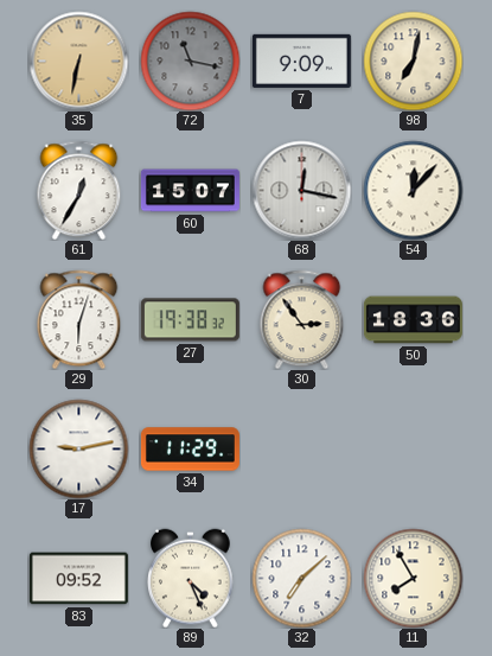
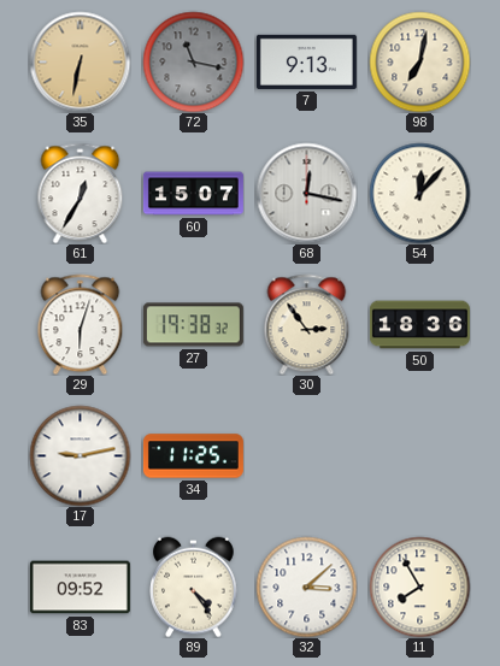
7: 9:09 -> 9:13 (306, 61)
34: 11:29 -> 11:25 (193, 456)
89: 4:26 -> 4:24 (194, 587)
32: 7:08 -> 3:08 (306, 587)
